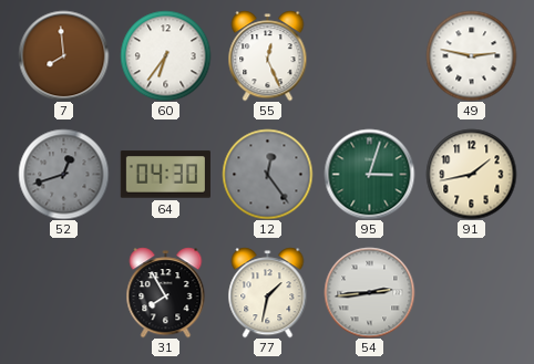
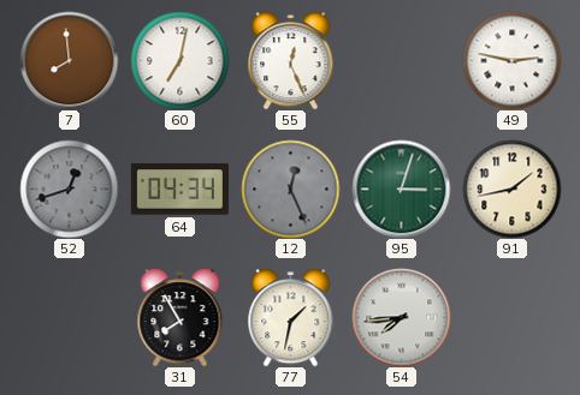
60: 6:36 -> 7:02 (179, 60)
64: 04:30 -> 04:34 (179, 190)
12: 12:24 -> 12:26 (290, 188)
54: 2:44 -> 7:44 (401, 317)
